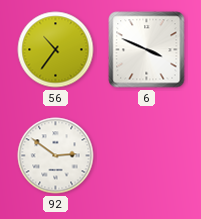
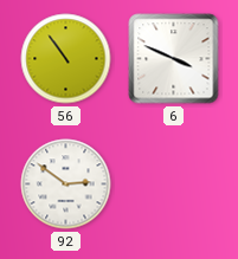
56: 10:36 -> 10:54 (66, 59)
